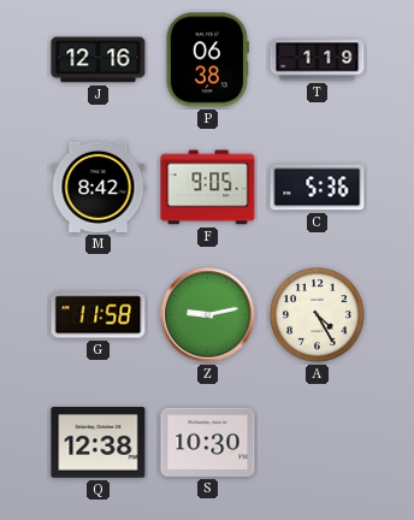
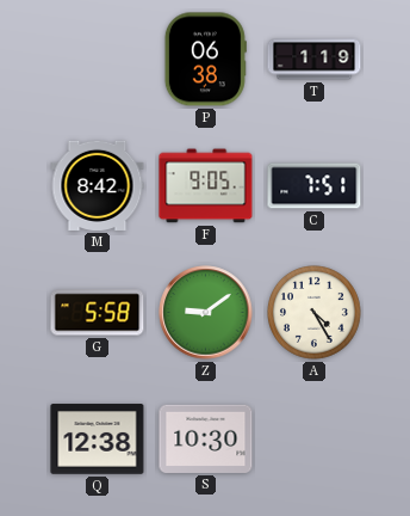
J: 12:16 -> none (99, 60)
C: 5:36 -> 7:51 (315, 186)
G: 11:58 -> 5:58 (98, 313)
Z: 9:13 -> 9:09 (206, 313)
